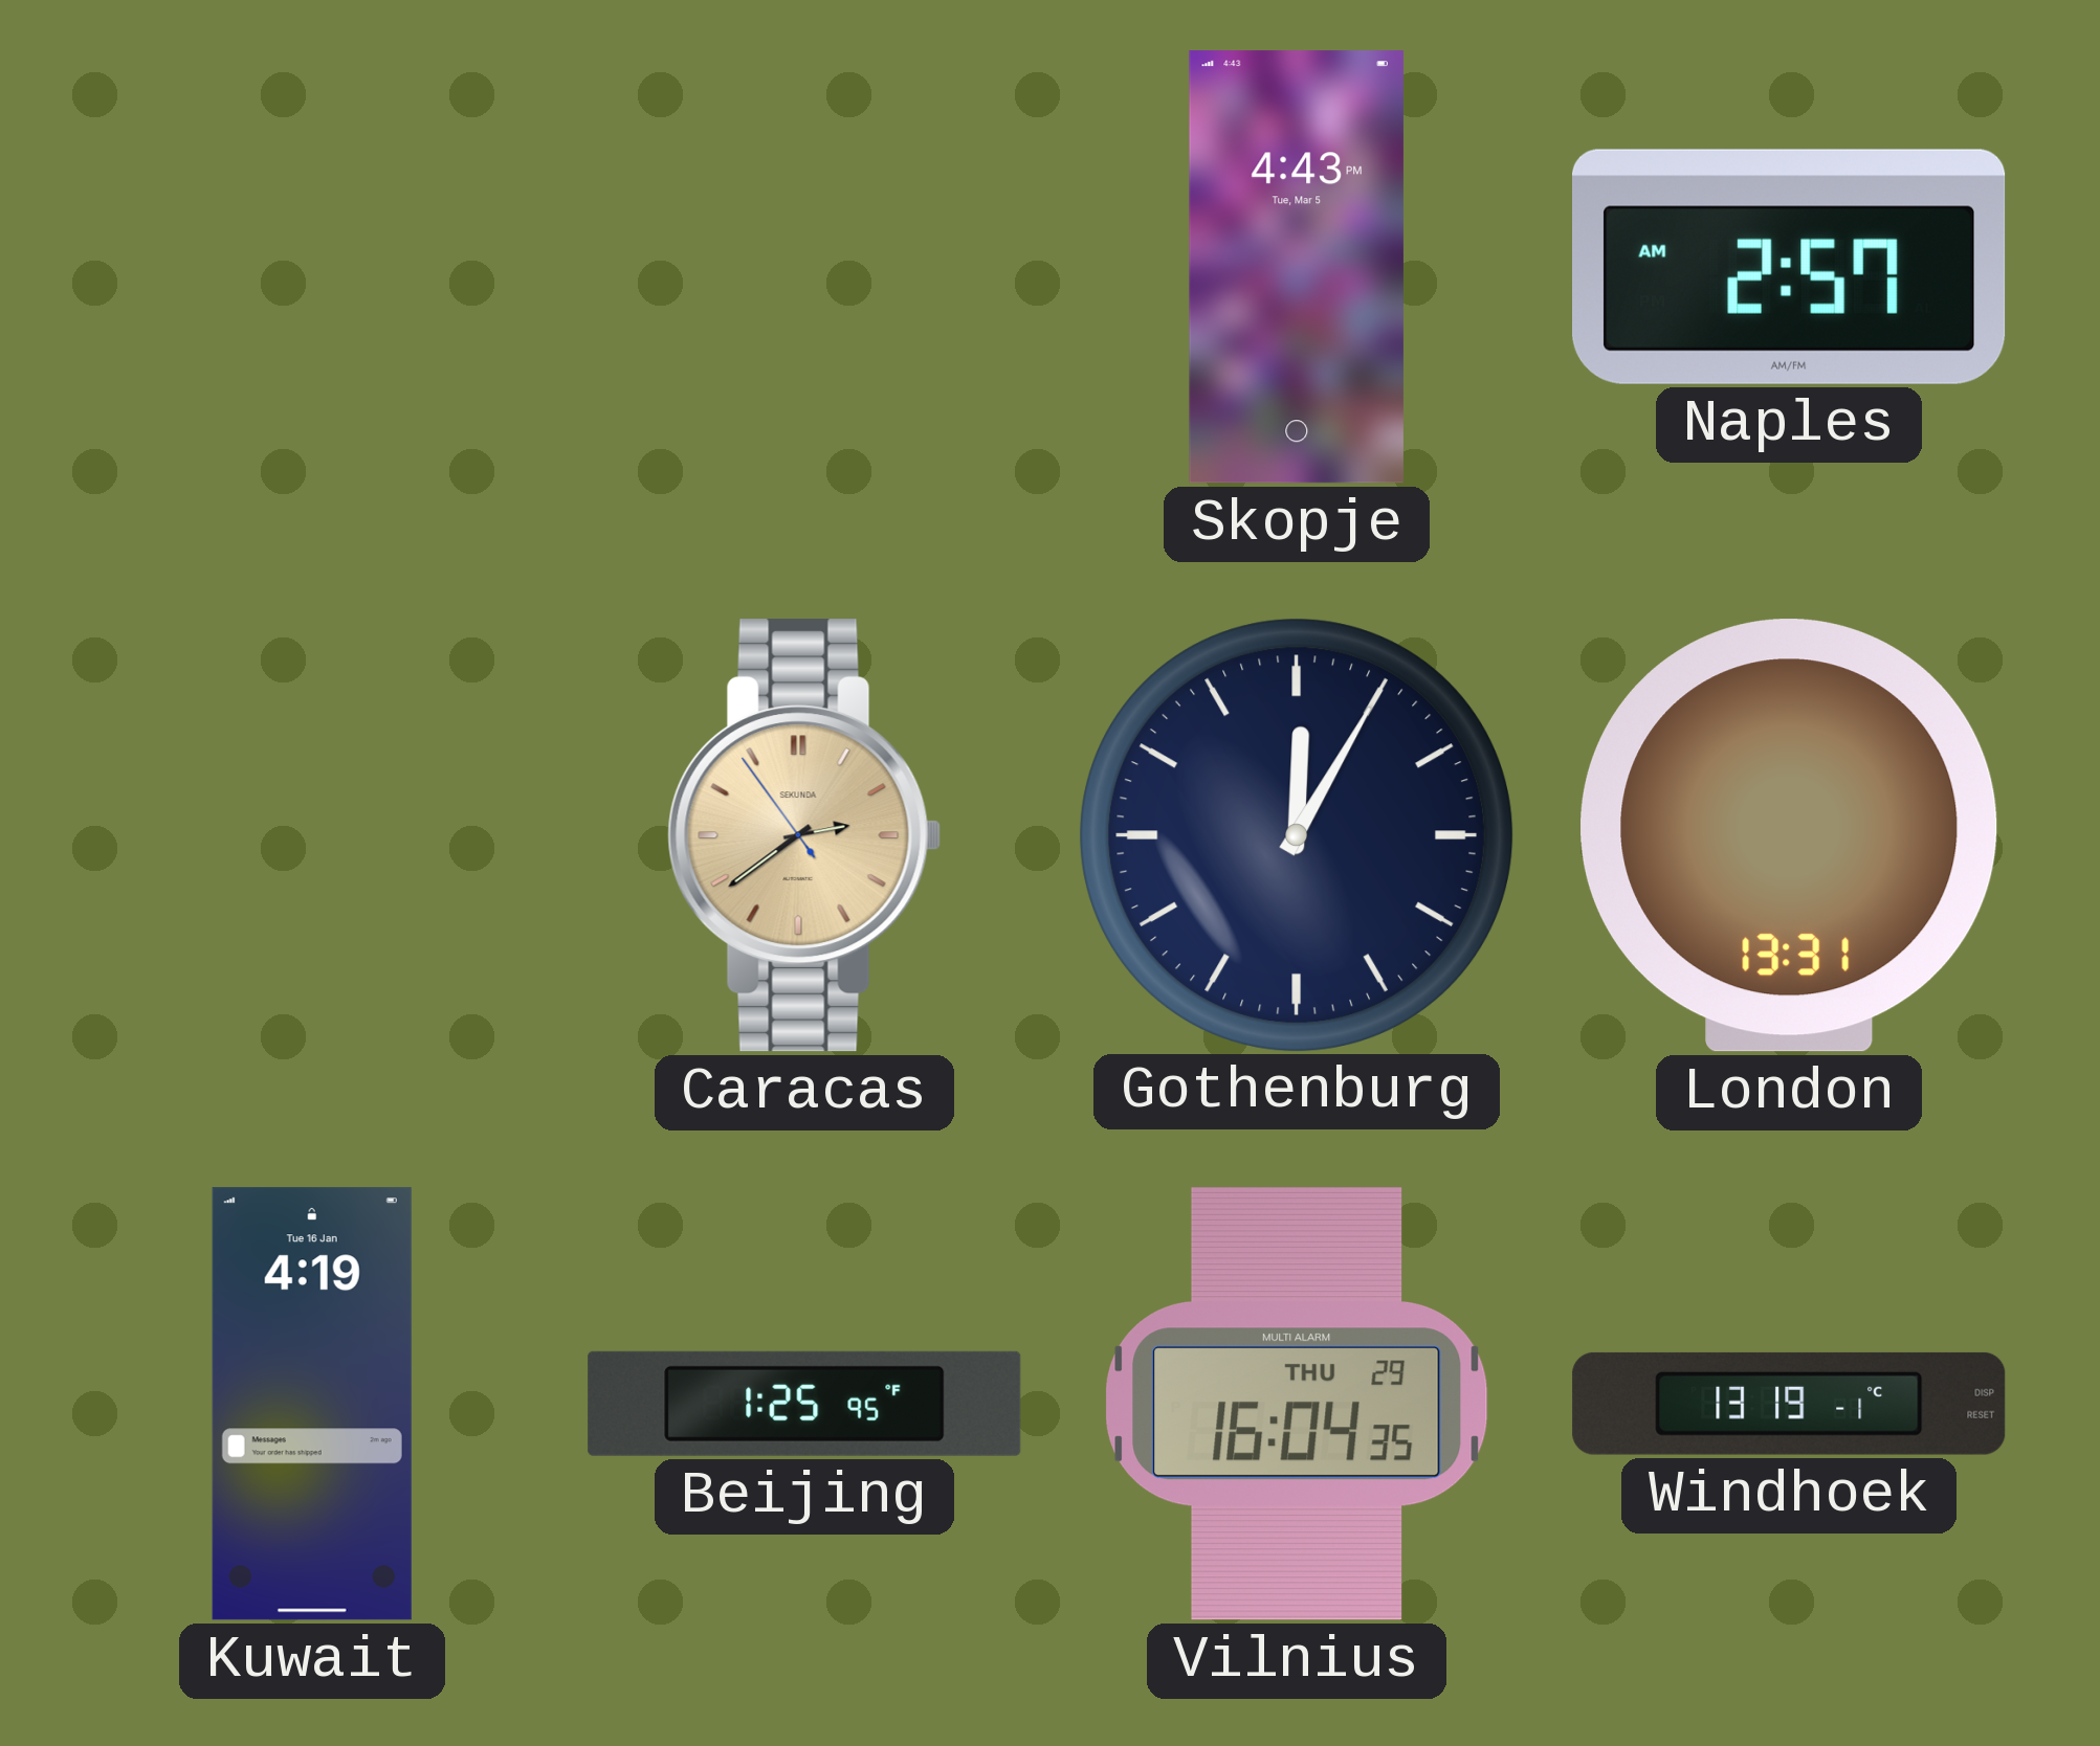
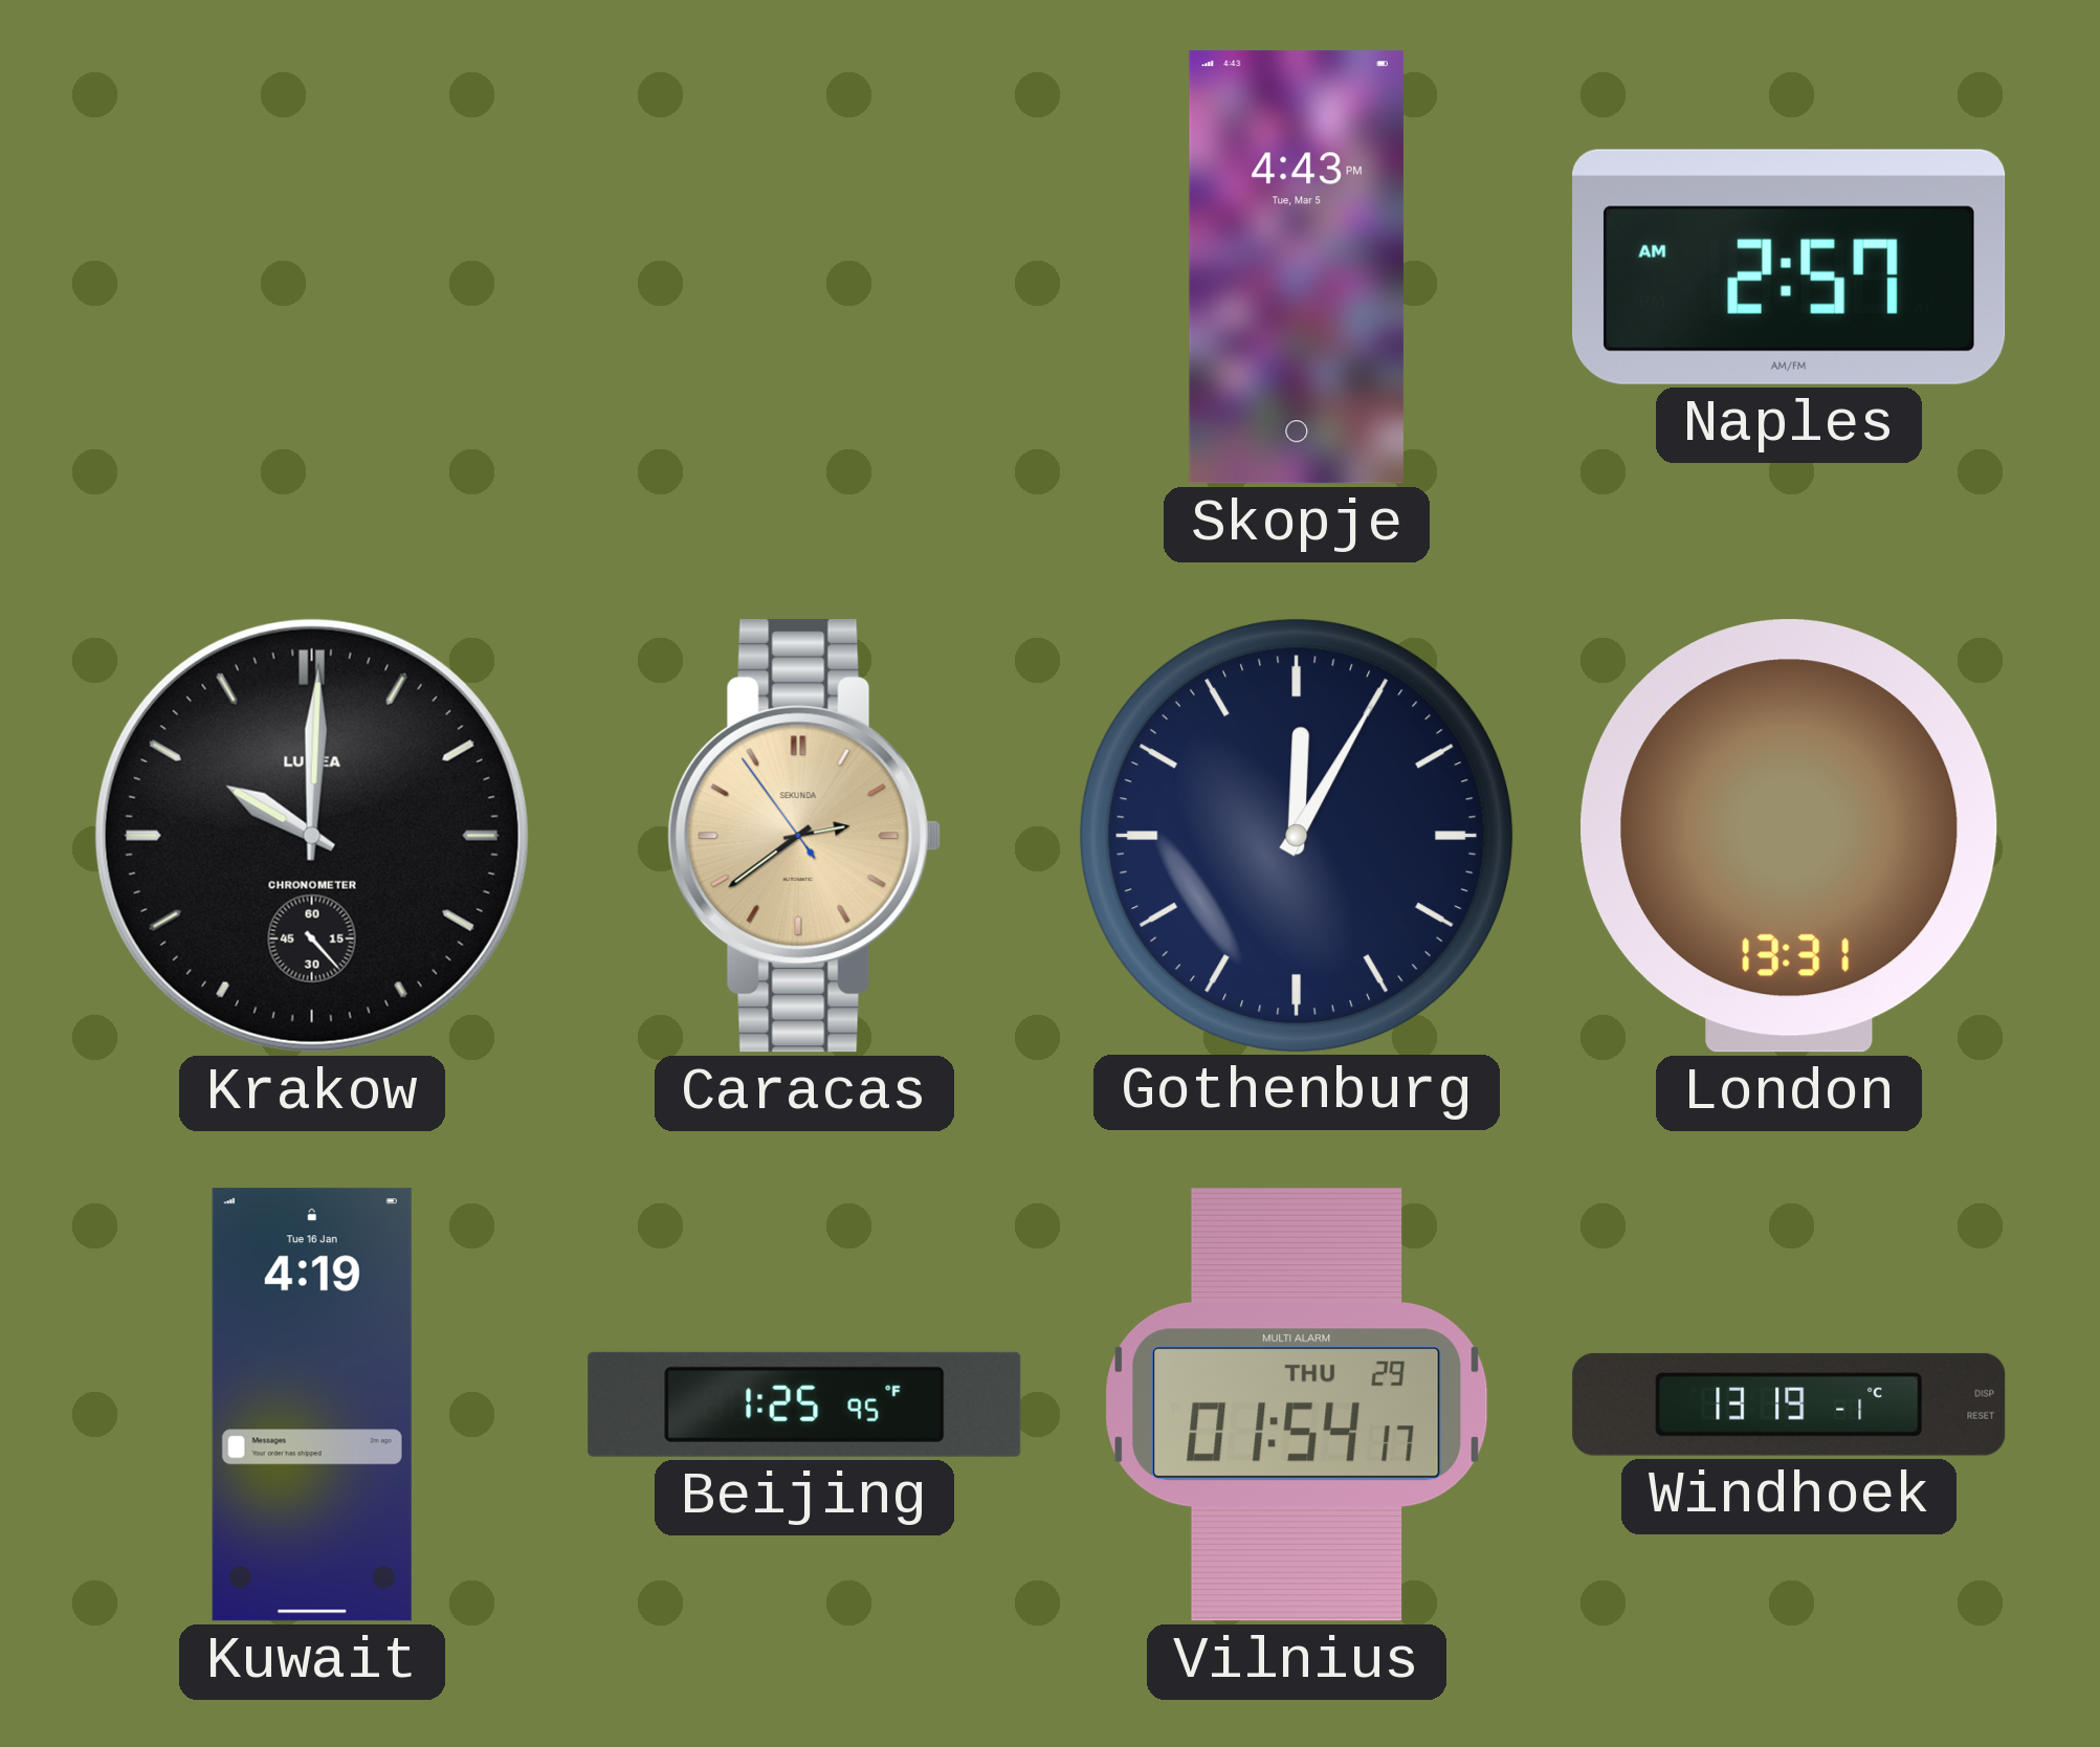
Krakow: none -> 10:00 (312, 836)
Vilnius: 16:04 -> 01:54 (1297, 1405)
